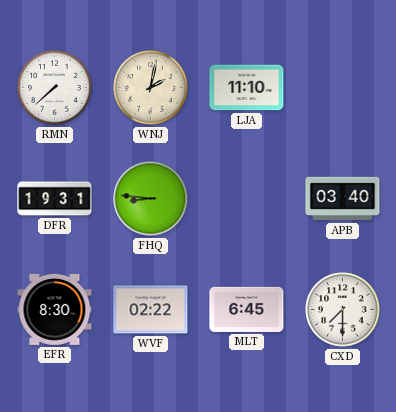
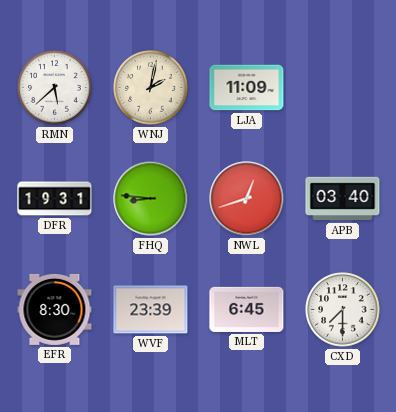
RMN: 7:38 -> 5:38 (55, 88)
LJA: 11:10 -> 11:09 (247, 88)
NWL: none -> 12:42 (247, 199)
WVF: 02:22 -> 23:39 (151, 310)
